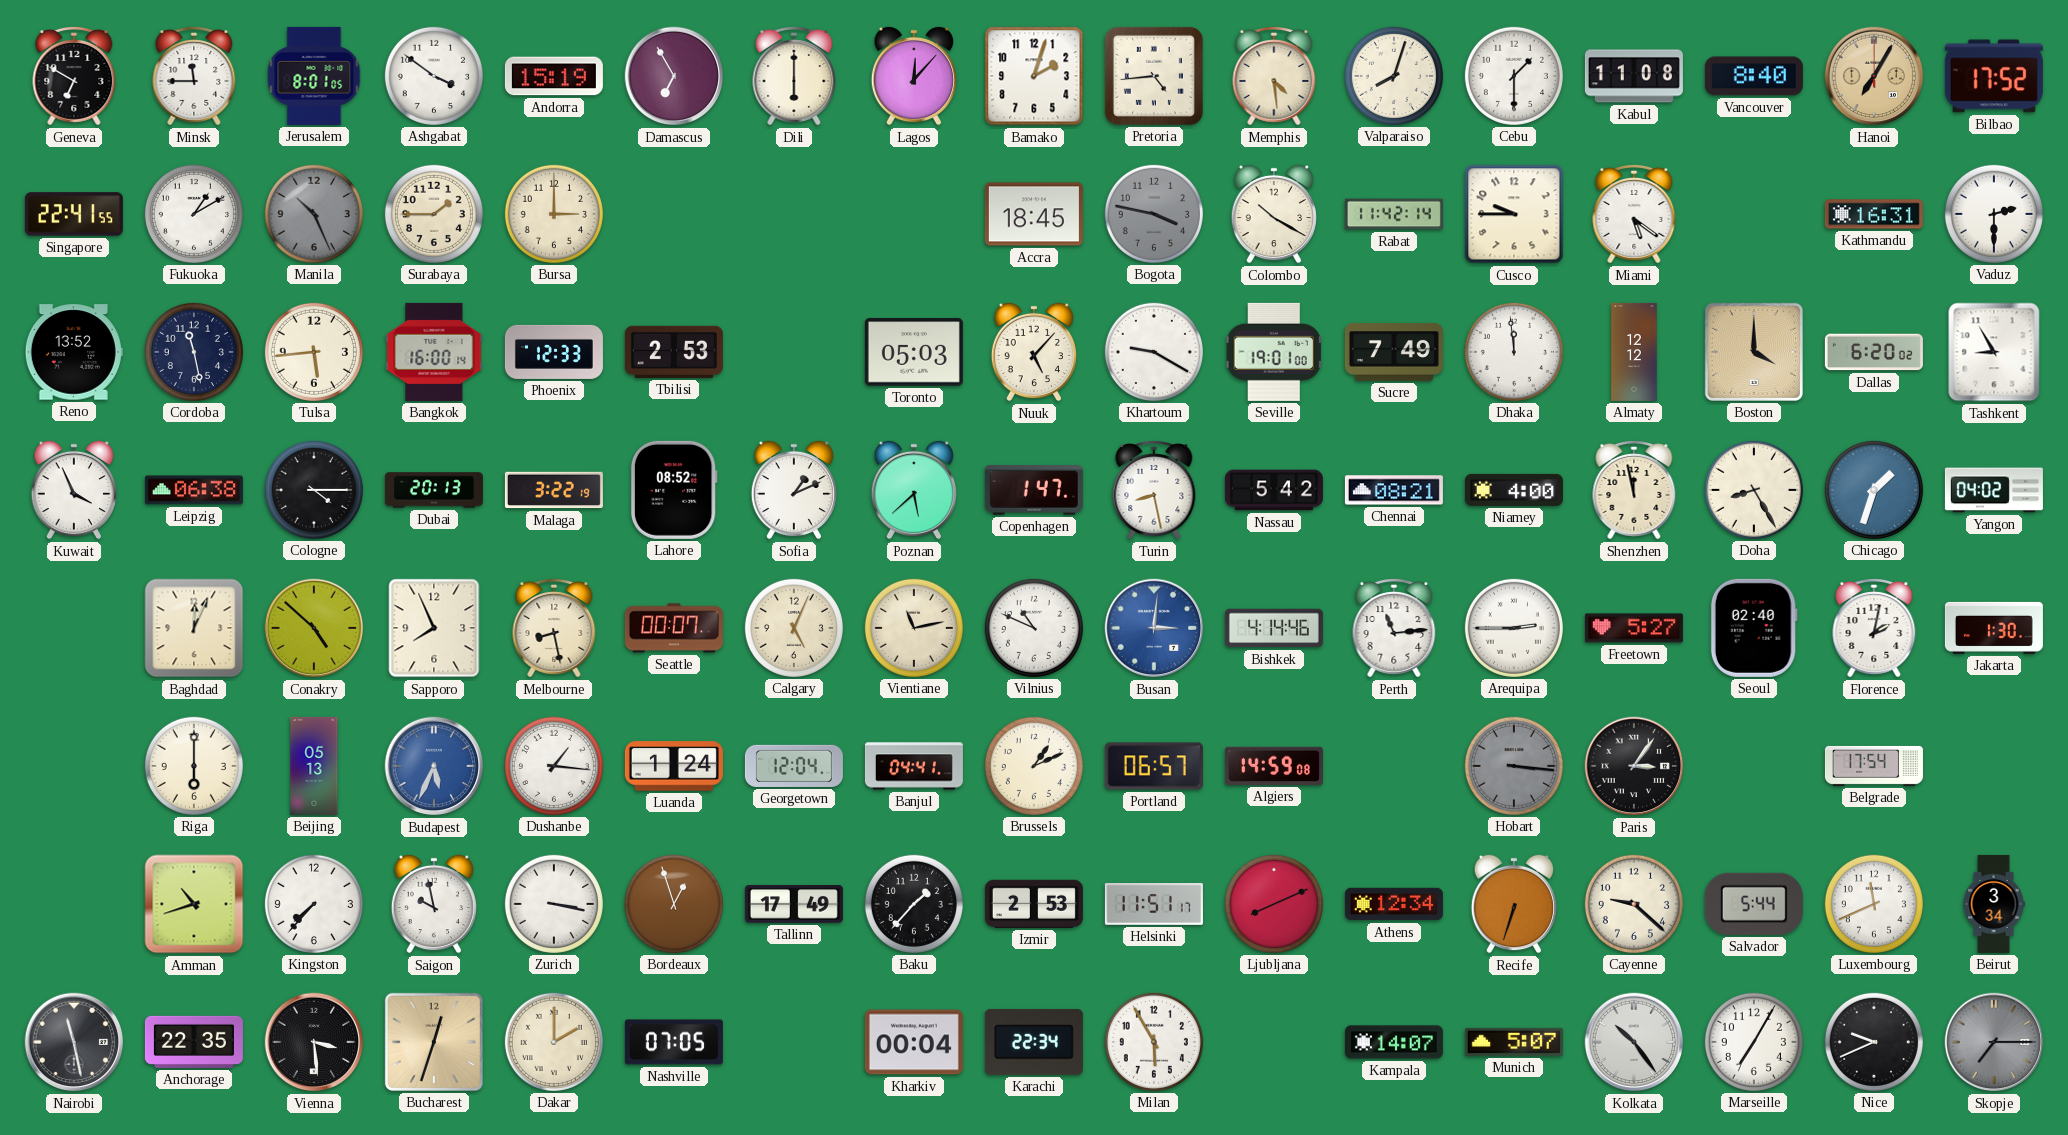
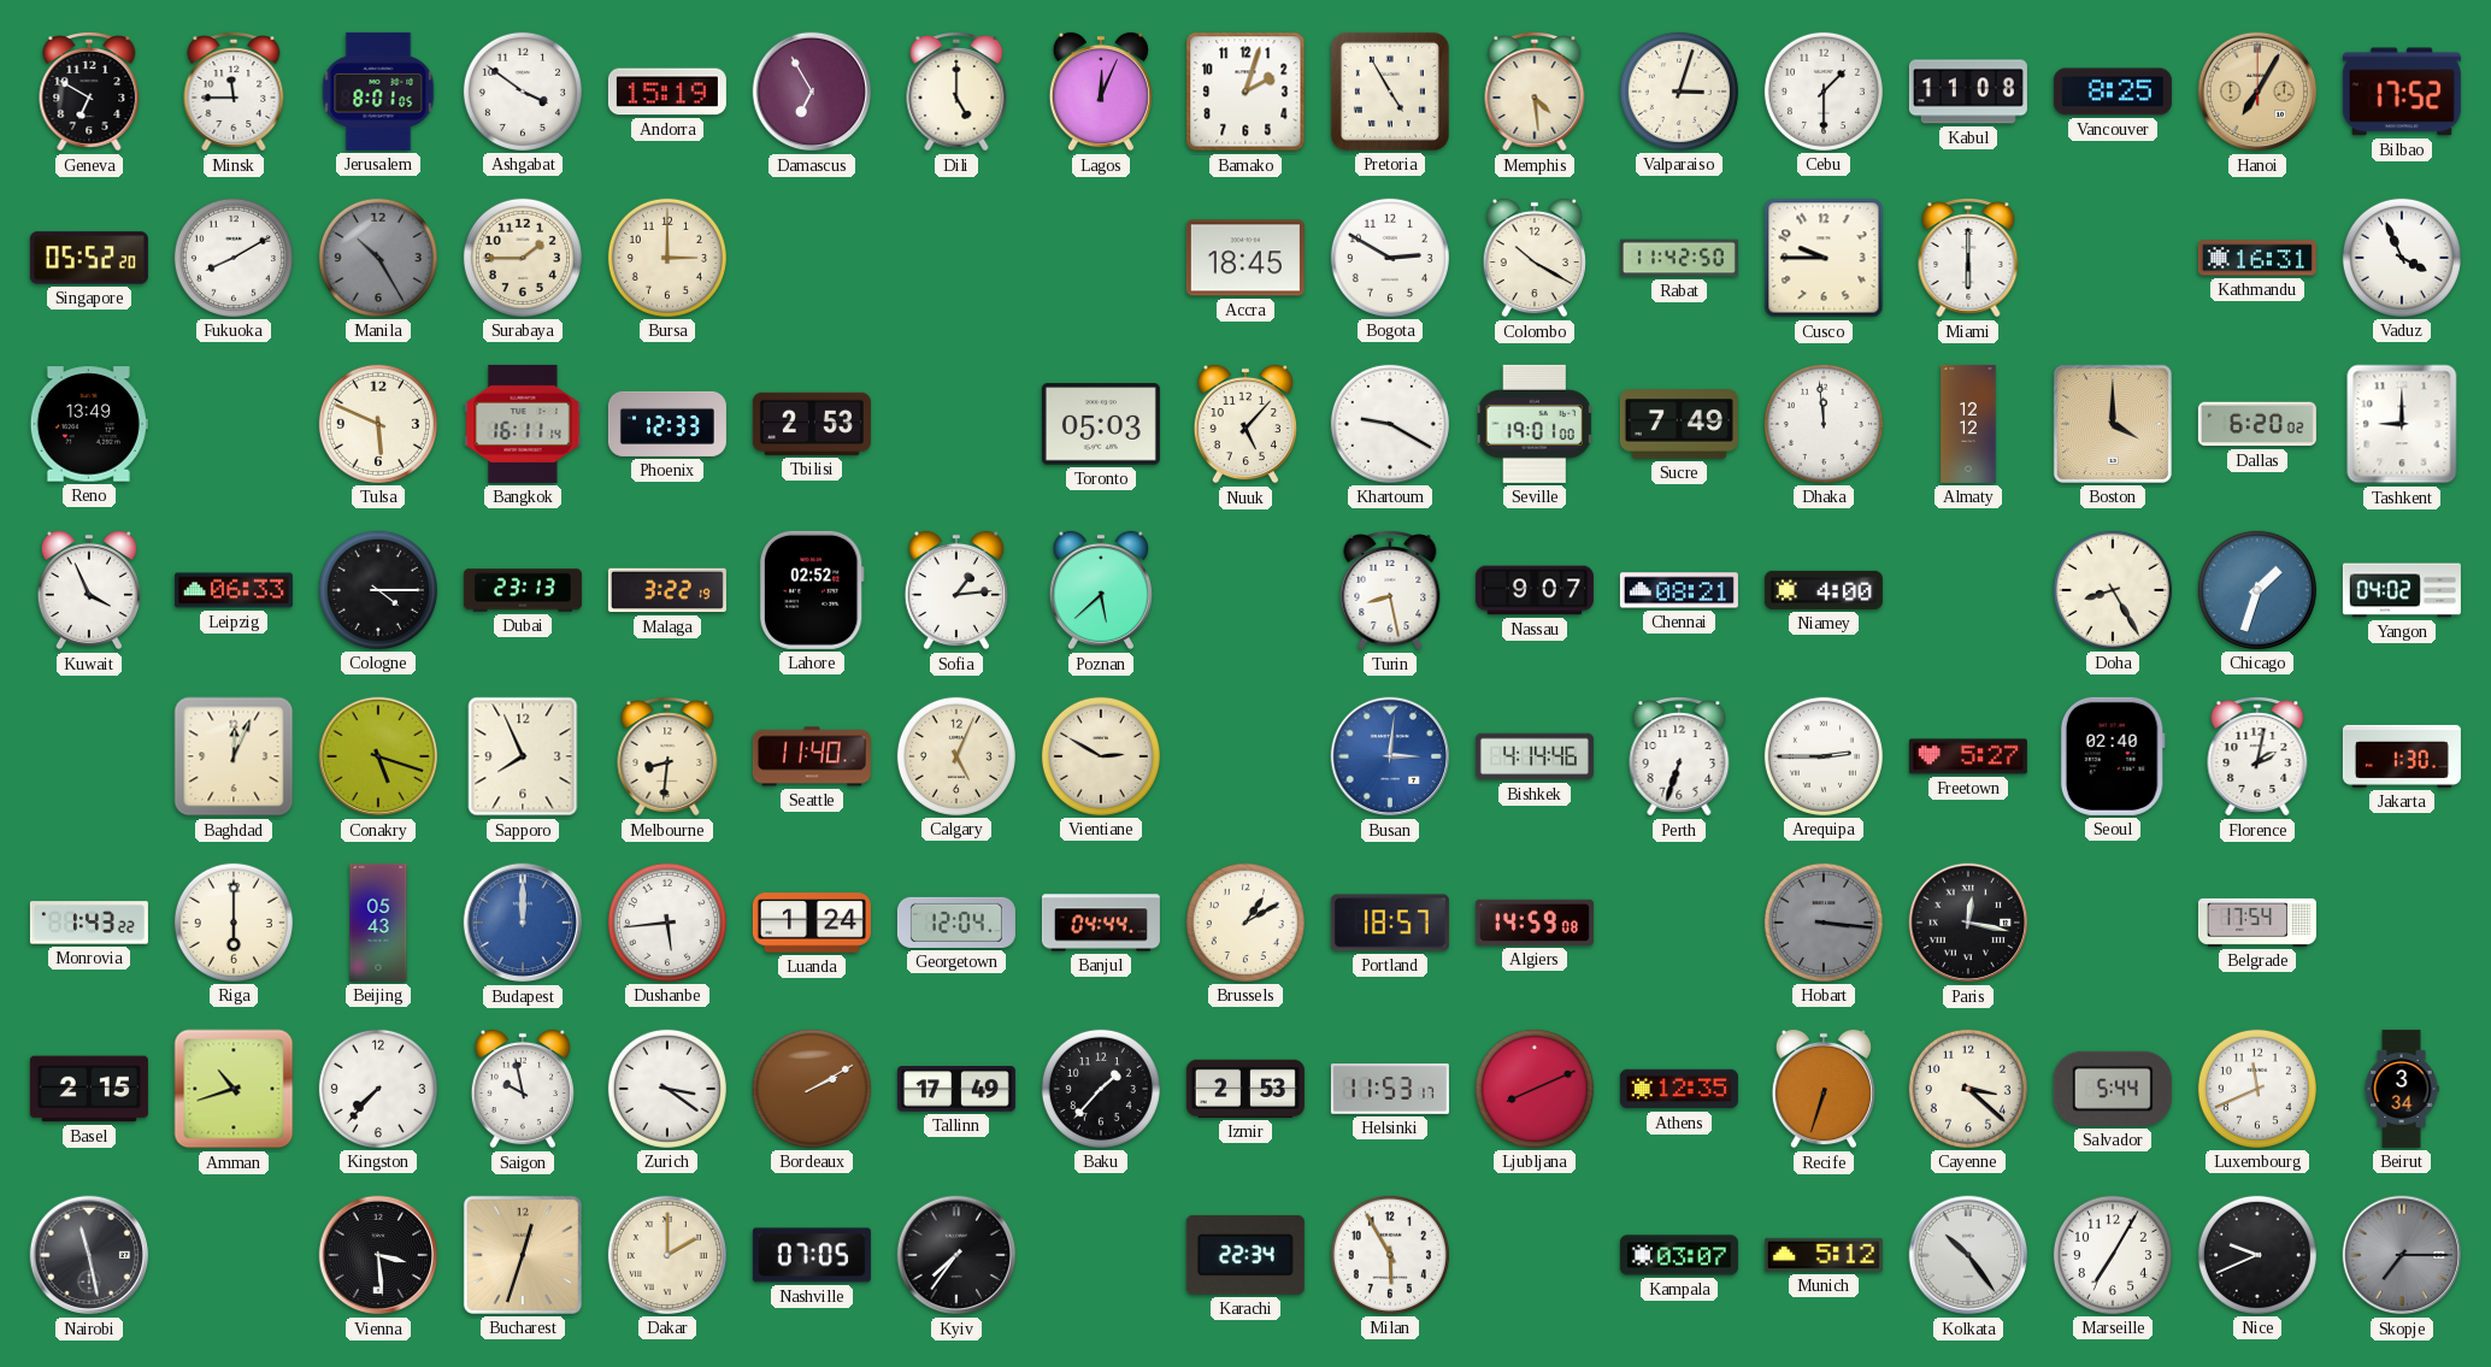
Dili: 6:00 -> 5:00 (956, 93)
Lagos: 12:07 -> 12:04 (1101, 92)
Pretoria: 4:44 -> 4:55 (1390, 92)
Valparaiso: 8:03 -> 3:03 (1679, 92)
Vancouver: 8:40 -> 8:25 (2113, 92)
Singapore: 22:41 -> 05:52 (89, 258)
Fukuoka: 1:10 -> 8:10 (234, 258)
Manila: 10:26 -> 10:25 (378, 258)
Bogota: 3:47 -> 2:50 (1390, 258)
Bogota dial: grey -> white (1390, 258)
Rabat: 11:42:14 -> 11:42:50 (1679, 258)
Miami: 5:21 -> 6:00 (1968, 259)
Vaduz: 2:30 -> 3:56 (2402, 258)
Reno: 13:52 -> 13:49 (89, 424)
Cordoba: 11:28 -> none (194, 352)
Tulsa: 5:44 -> 5:49 (378, 424)
Bangkok: 16:00 -> 16:11 (523, 424)
Tashkent: 8:55 -> 9:00 (2402, 424)
Leipzig: 06:38 -> 06:33 (234, 590)
Dubai: 20:13 -> 23:13 (523, 590)
Lahore: 08:52 -> 02:52 (812, 590)
Sofia: 1:11 -> 1:14 (956, 590)
Copenhagen: 1:47 -> none (1034, 490)
Nassau: 5:42 -> 9:07 (1535, 590)
Shenzhen: 11:58 -> none (1634, 491)
Conakry: 4:52 -> 5:18 (378, 756)
Melbourne: 8:28 -> 8:31 (667, 758)
Seattle: 00:07 -> 11:40 (812, 756)
Vientiane: 11:13 -> 2:50 (1101, 756)
Vilnius: 10:49 -> none (1034, 628)
Perth: 11:14 -> 6:33 (1679, 758)
Monrovia: none -> 1:43 (89, 923)
Beijing: 05:13 -> 05:43 (378, 923)
Budapest: 5:34 -> 12:00 (523, 923)
Dushanbe: 1:16 -> 5:44 (667, 923)
Banjul: 04:41 -> 04:44 (1101, 923)
Brussels: 1:11 -> 1:10 (1245, 923)
Portland: 06:57 -> 18:57 (1390, 923)
Paris: 3:06 -> 12:17 (1968, 923)
Basel: none -> 2:15 (89, 1089)
Zurich: 3:17 -> 3:21 (667, 1089)
Bordeaux: 12:57 -> 2:10 (812, 1089)
Helsinki: 11:51 -> 11:53 (1390, 1090)
Athens: 12:34 -> 12:35 (1679, 1089)
Cayenne: 9:22 -> 3:22 (1968, 1089)
Anchorage: 22:35 -> none (194, 1042)
Kyiv: none -> 7:36 (956, 1255)
Kharkiv: 00:04 -> none (914, 1042)
Kampala: 14:07 -> 03:07 (1679, 1255)
Munich: 5:07 -> 5:12 (1824, 1255)
